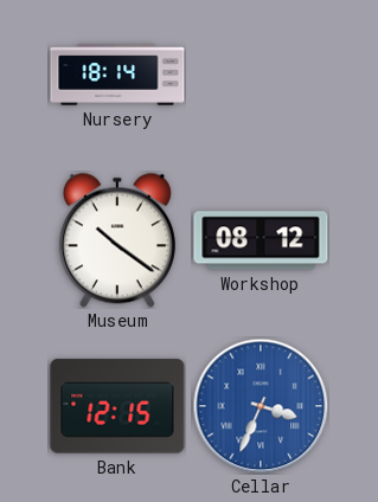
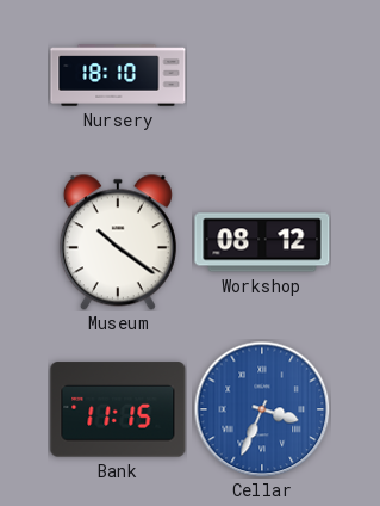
Nursery: 18:14 -> 18:10 (118, 75)
Bank: 12:15 -> 11:15 (118, 409)
